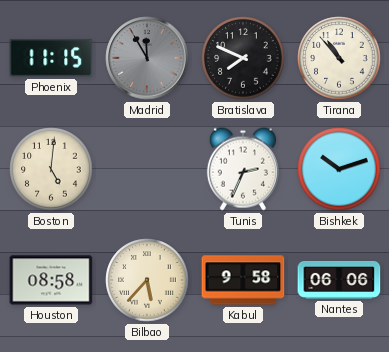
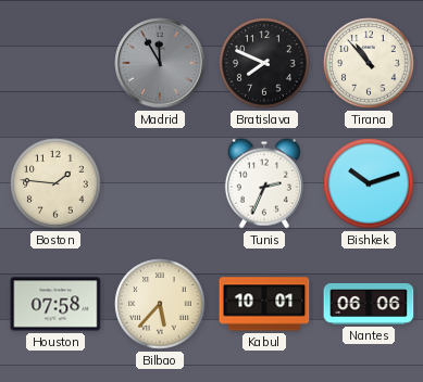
Phoenix: 11:15 -> none (51, 58)
Boston: 5:01 -> 1:46 (55, 183)
Houston: 08:58 -> 07:58 (55, 304)
Kabul: 9:58 -> 10:01 (264, 304)
